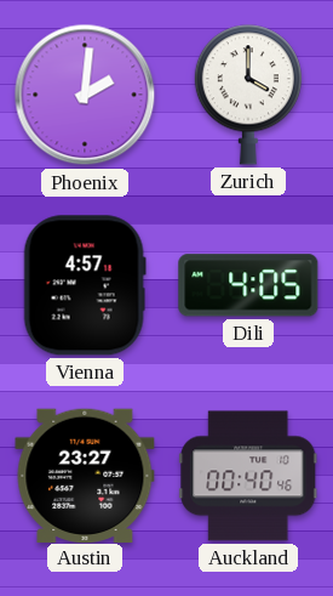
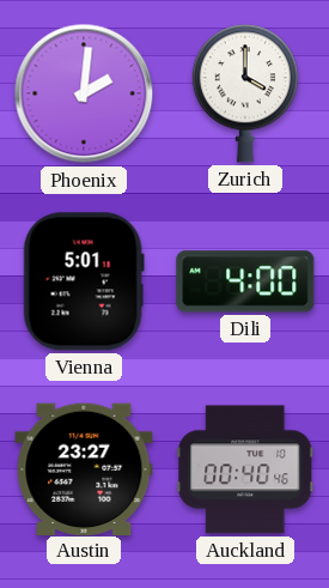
Vienna: 4:57 -> 5:01 (84, 281)
Dili: 4:05 -> 4:00 (245, 281)
